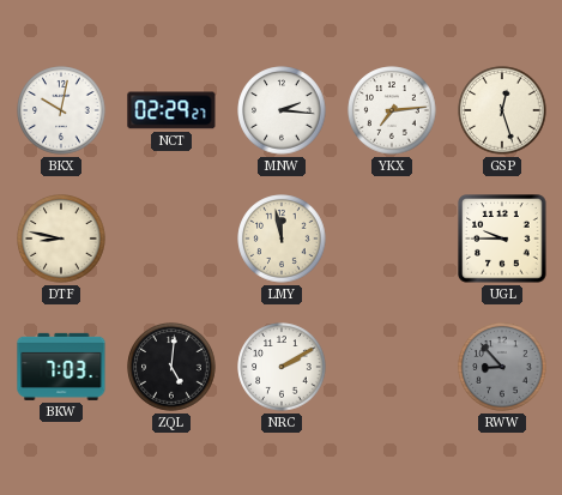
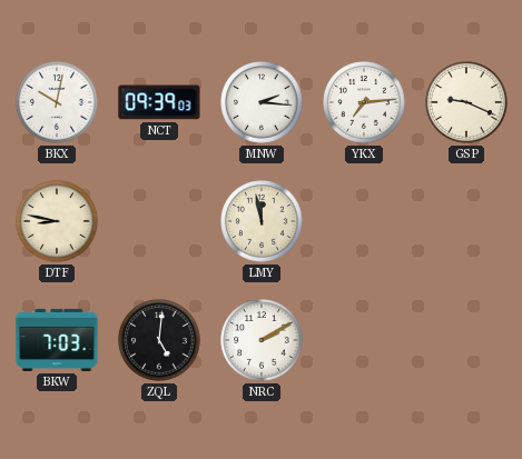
NCT: 02:29 -> 09:39 (159, 102)
GSP: 12:27 -> 9:19 (466, 102)
UGL: 9:45 -> none (502, 239)
RWW: 8:53 -> none (502, 367)
